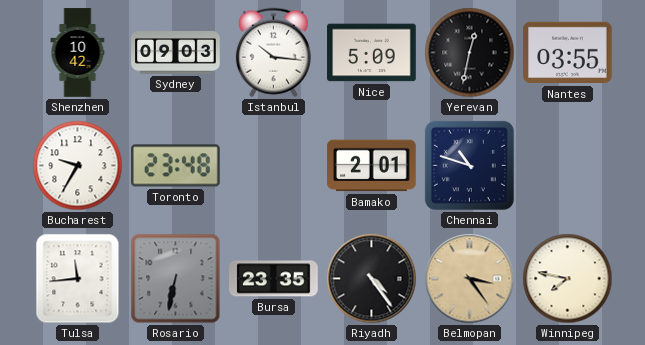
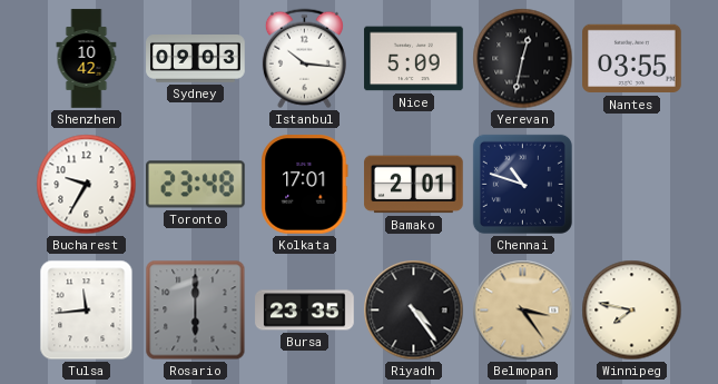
Kolkata: none -> 17:01 (305, 185)
Rosario: 6:32 -> 6:00 (196, 311)
